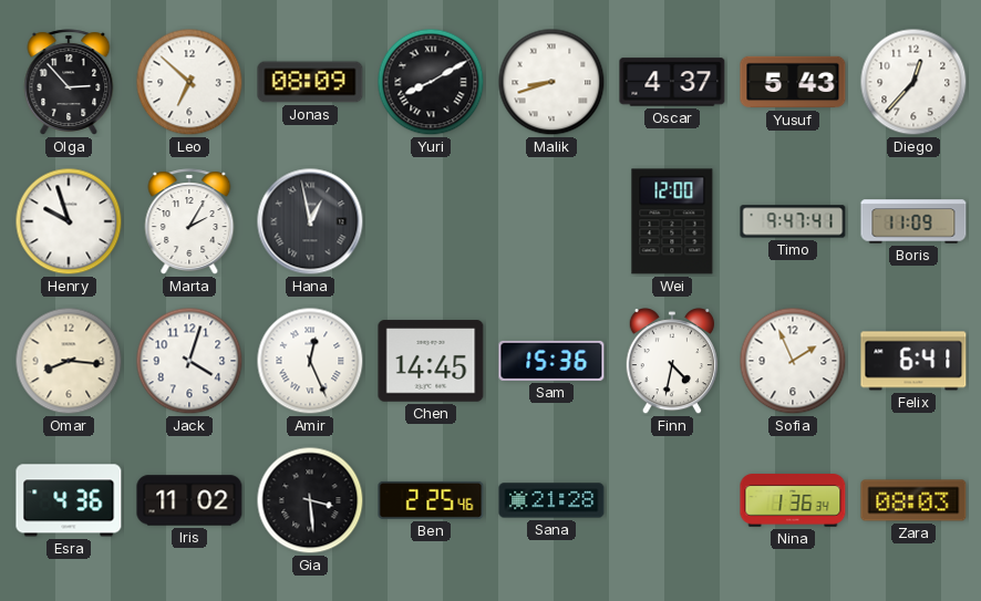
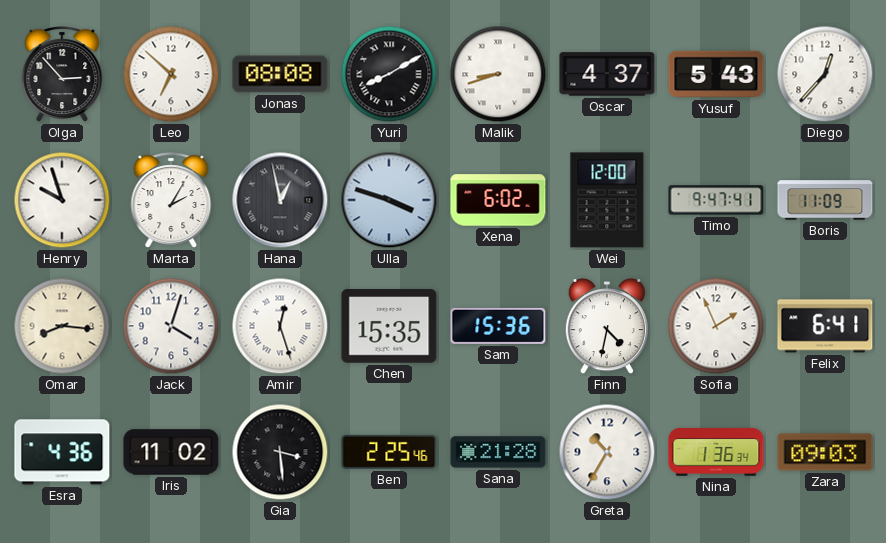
Jonas: 08:09 -> 08:08 (280, 74)
Ulla: none -> 3:48 (389, 200)
Xena: none -> 6:02 (498, 200)
Amir: 12:26 -> 12:27 (280, 326)
Chen: 14:45 -> 15:35 (389, 326)
Greta: none -> 10:35 (607, 452)
Zara: 08:03 -> 09:03 (825, 452)
